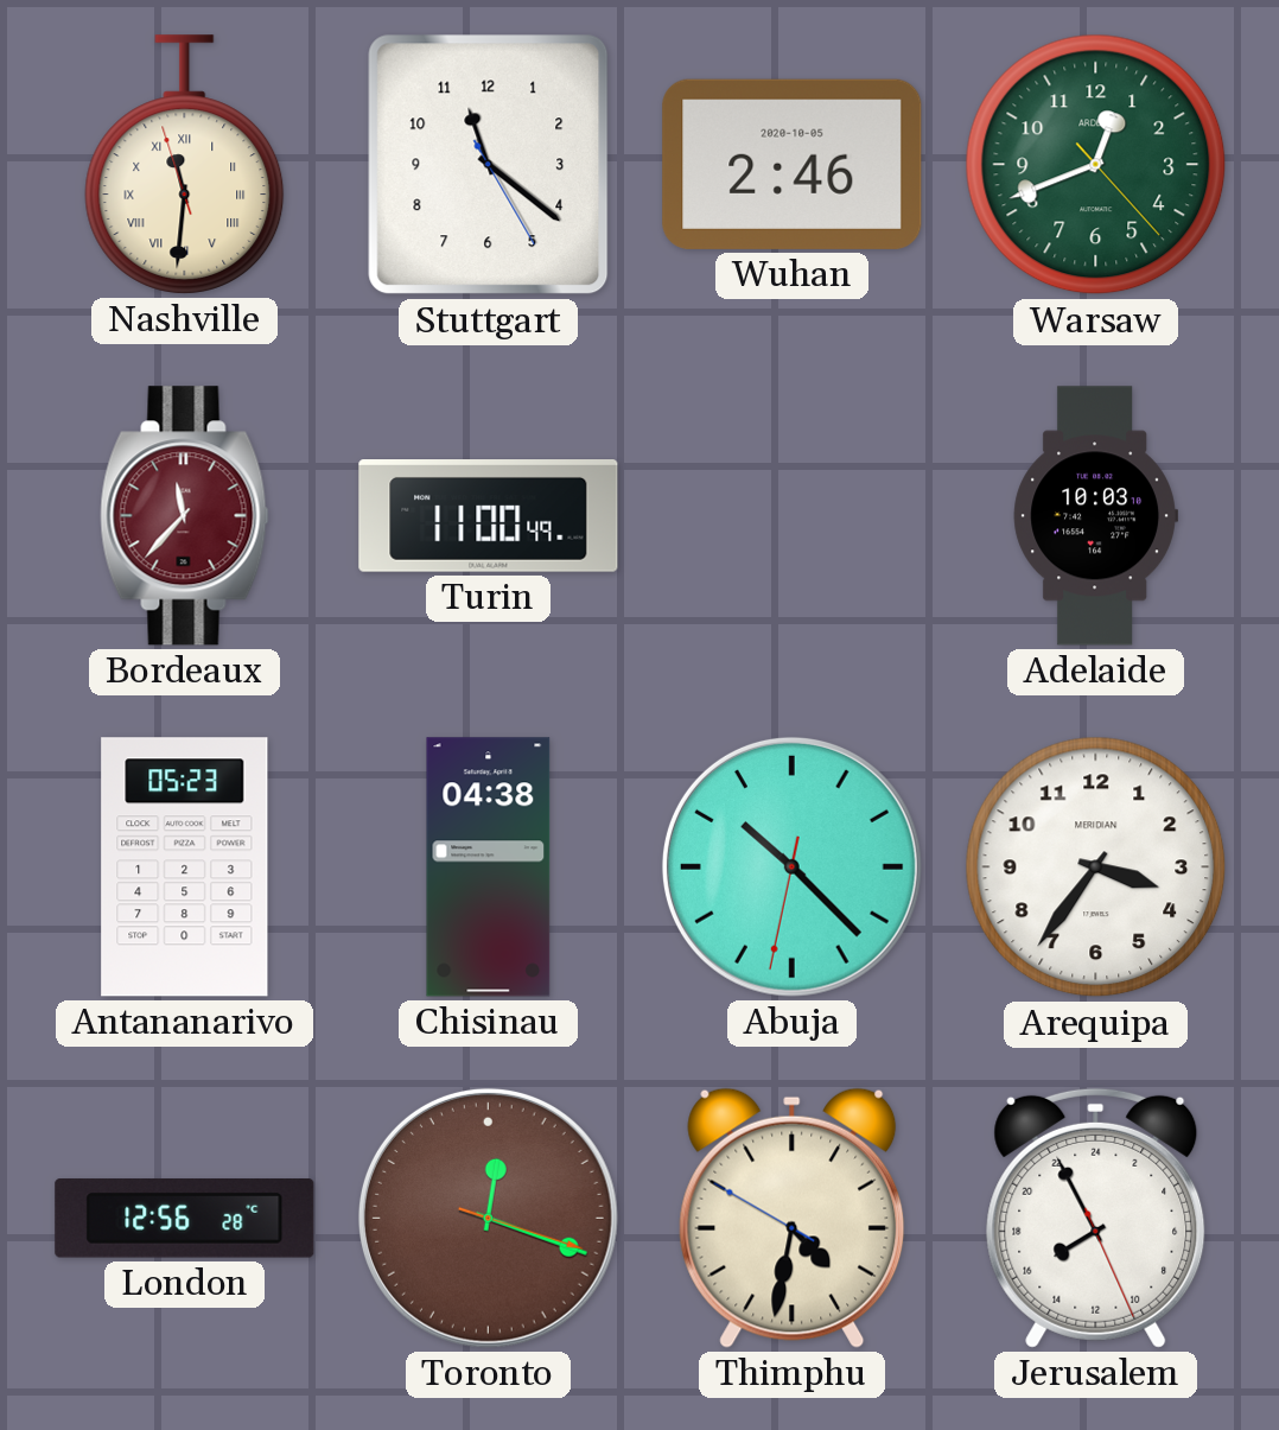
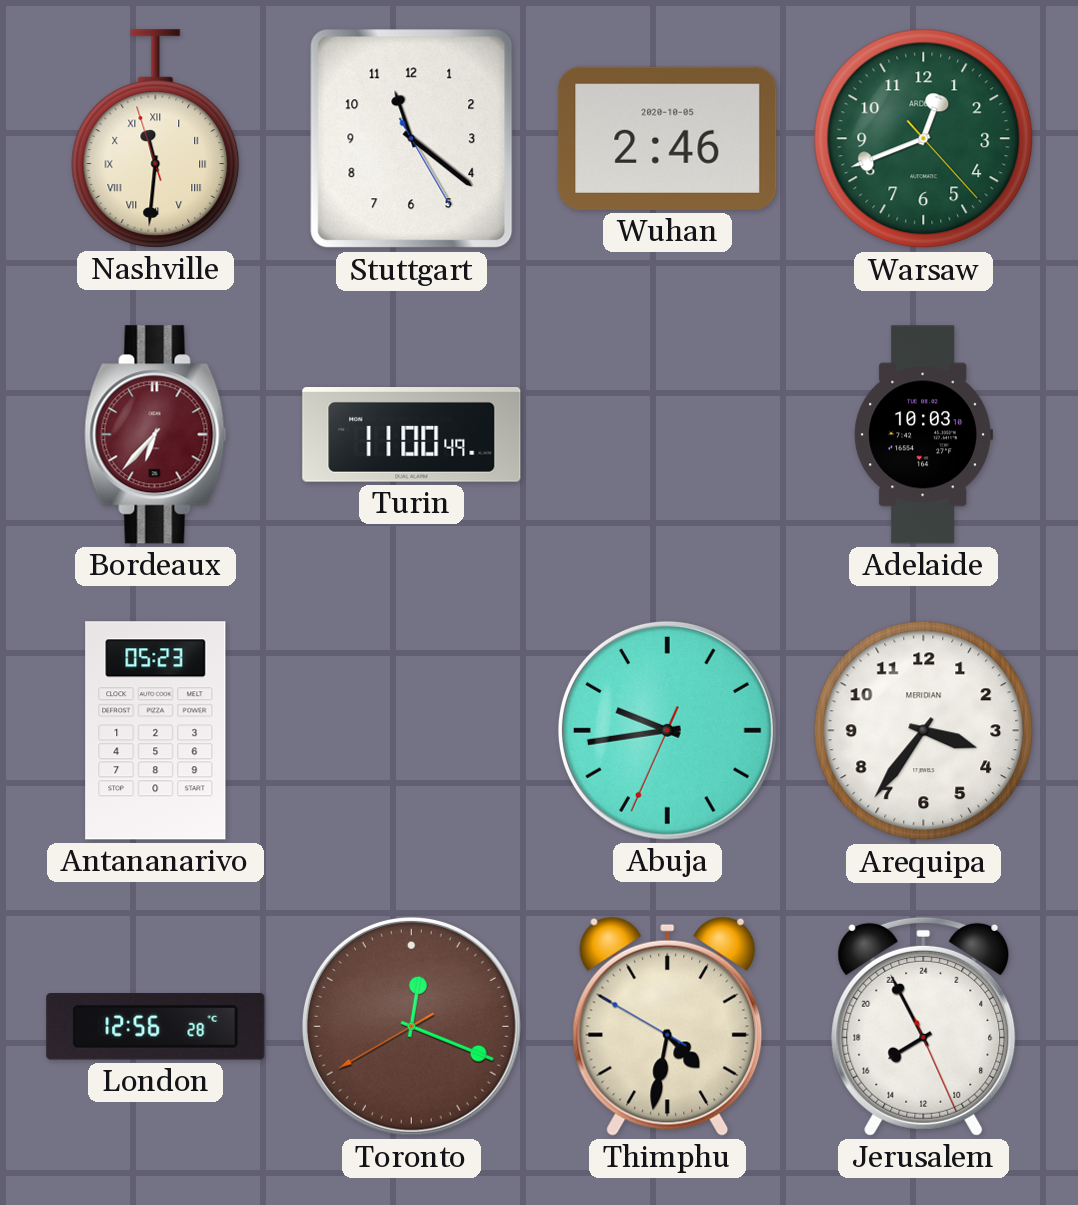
Bordeaux: 11:37 -> 6:37 (156, 435)
Chisinau: 04:38 -> none (489, 867)
Abuja: 10:22 -> 9:43 (667, 730)
Toronto: 12:18:18 -> 12:18:40 (411, 1026)
